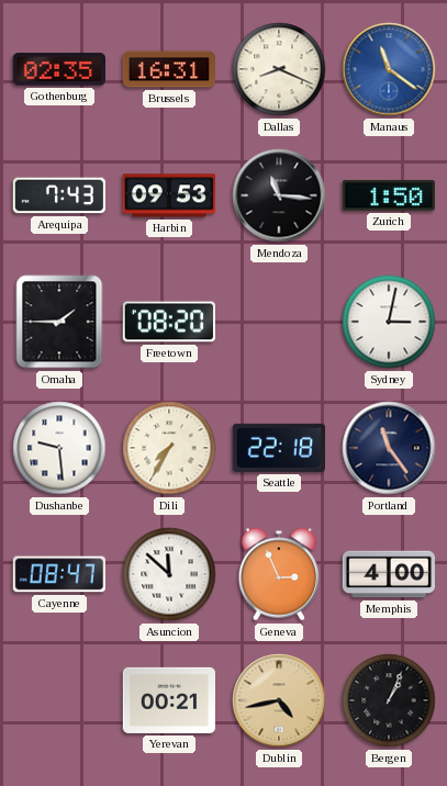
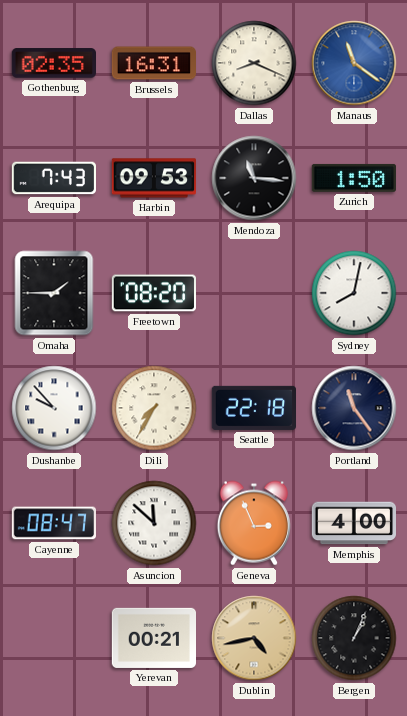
Sydney: 3:02 -> 8:02 (354, 293)
Dushanbe: 9:29 -> 9:53 (54, 408)
